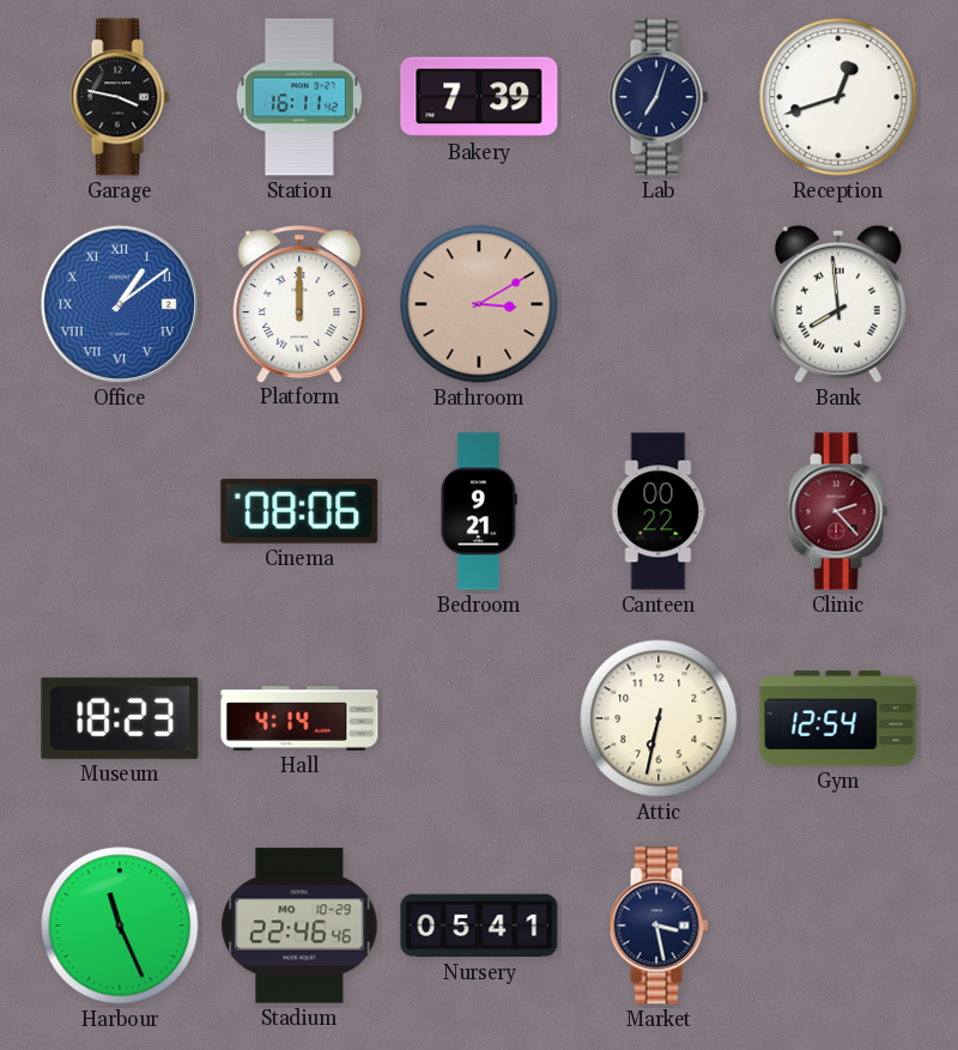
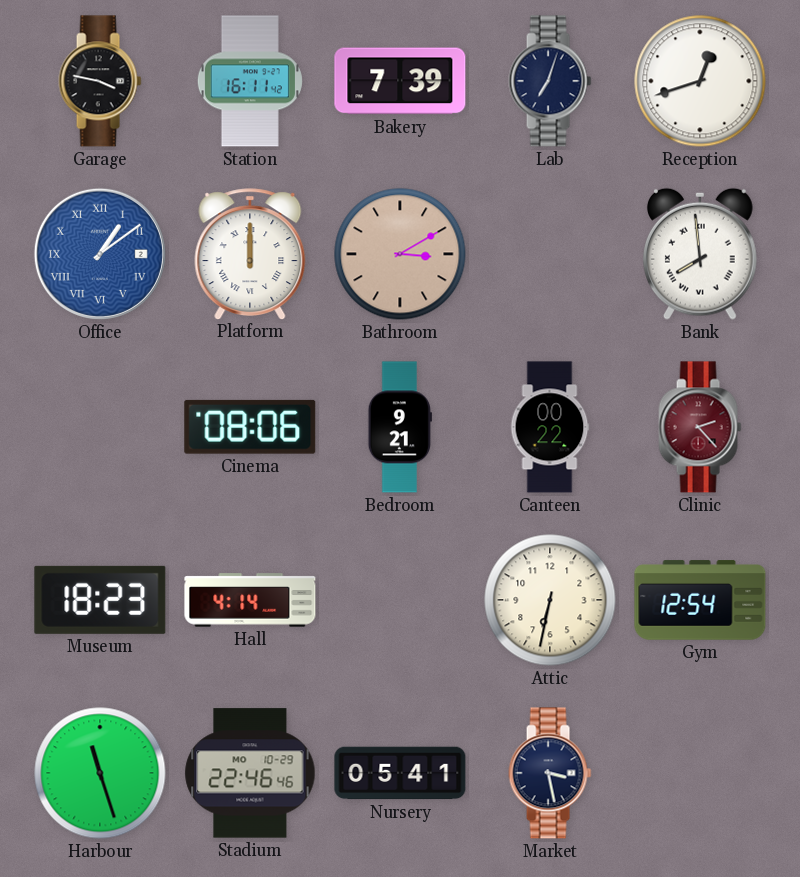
Harbour: 11:26 -> 11:27 (100, 773)
